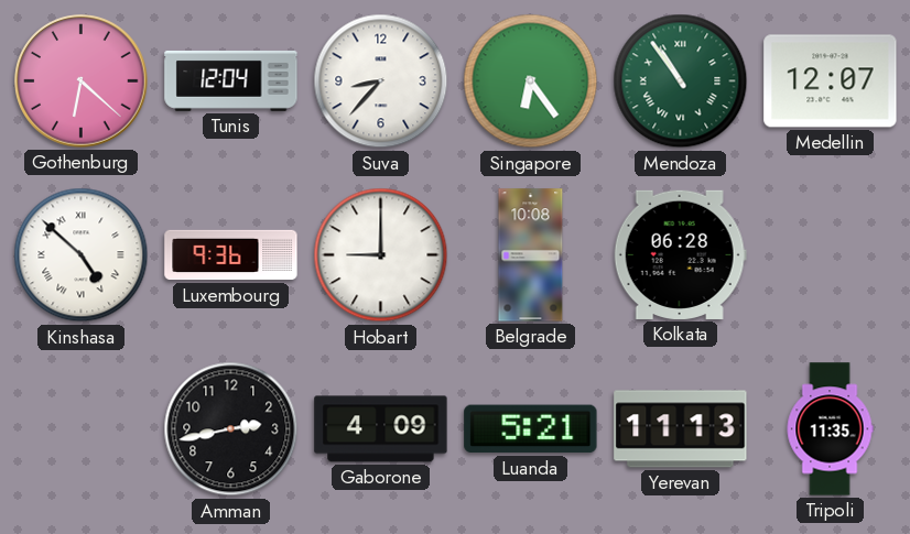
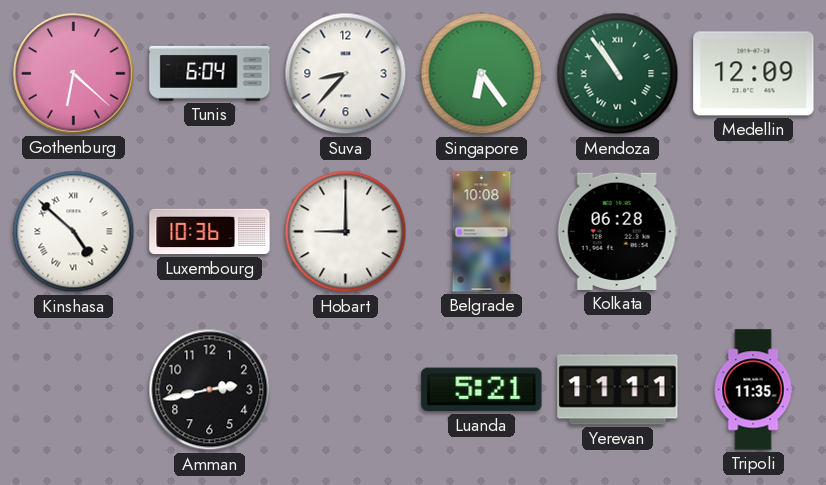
Tunis: 12:04 -> 6:04 (210, 73)
Medellin: 12:07 -> 12:09 (754, 74)
Luxembourg: 9:36 -> 10:36 (210, 232)
Gaborone: 4:09 -> none (381, 429)
Yerevan: 11:13 -> 11:11 (618, 390)
